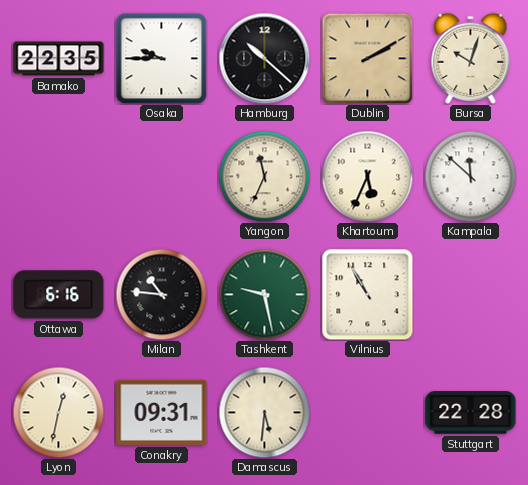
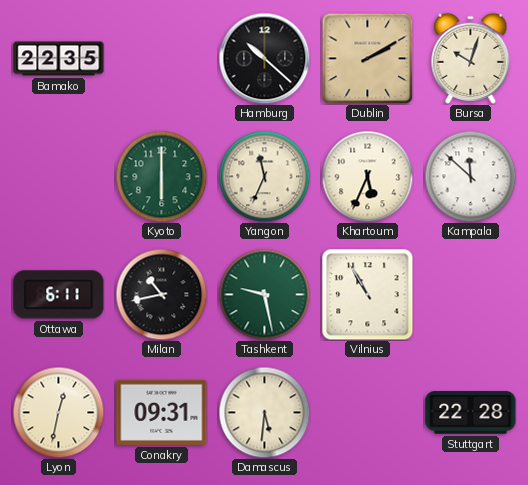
Osaka: 9:45 -> none (161, 58)
Kyoto: none -> 6:00 (161, 176)
Ottawa: 6:16 -> 6:11 (59, 295)
Milan: 10:46 -> 10:43 (161, 294)
